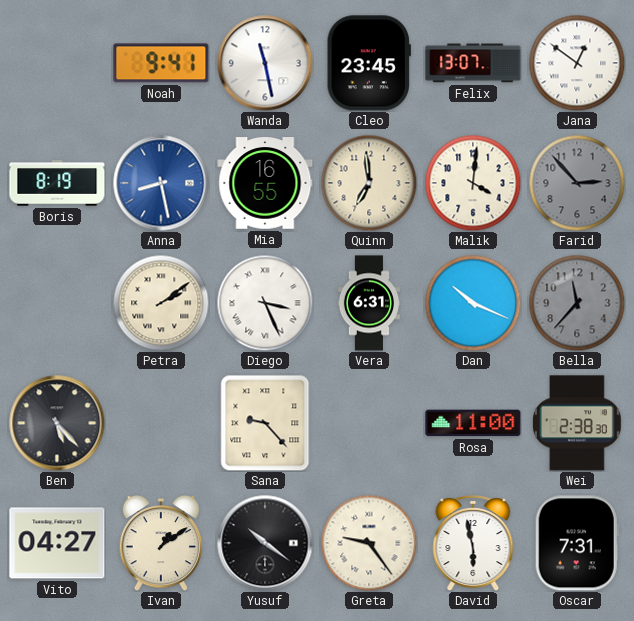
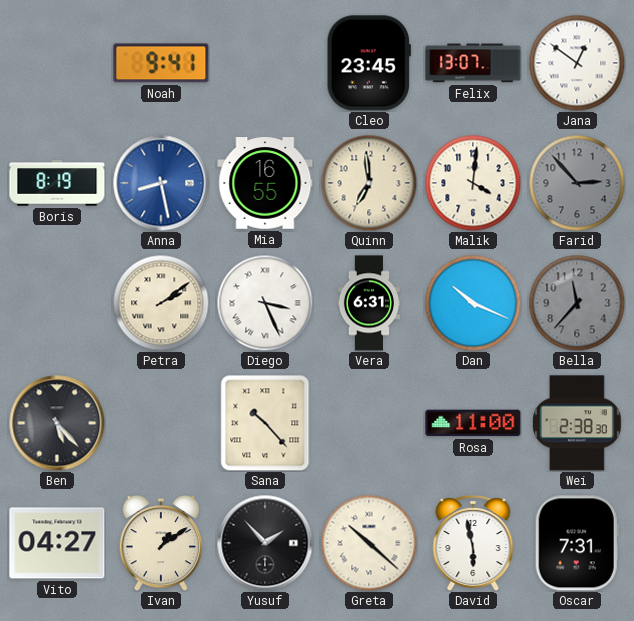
Wanda: 11:28 -> none (265, 63)
Sana: 9:23 -> 10:23 (265, 423)
Yusuf: 10:21 -> 1:53 (265, 543)
Greta: 9:24 -> 10:22 (369, 543)
